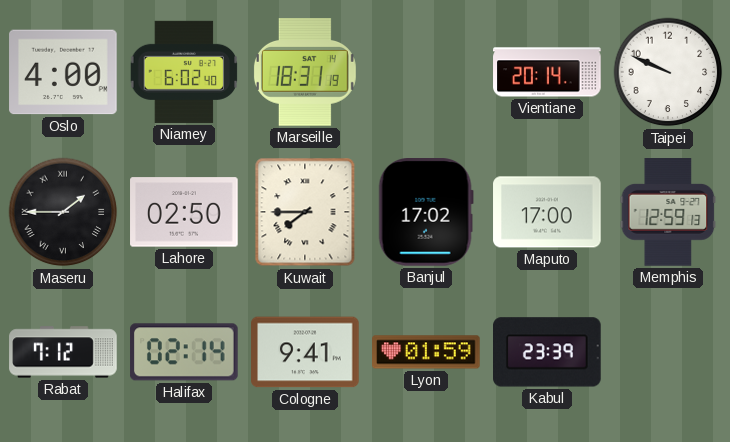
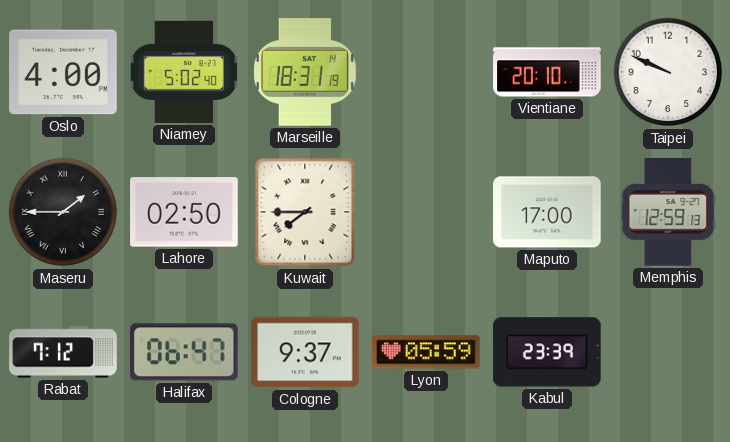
Niamey: 6:02 -> 5:02 (184, 72)
Vientiane: 20:14 -> 20:10 (547, 72)
Banjul: 17:02 -> none (426, 213)
Halifax: 02:14 -> 06:47 (185, 352)
Cologne: 9:41 -> 9:37 (305, 352)
Lyon: 01:59 -> 05:59 (426, 352)
